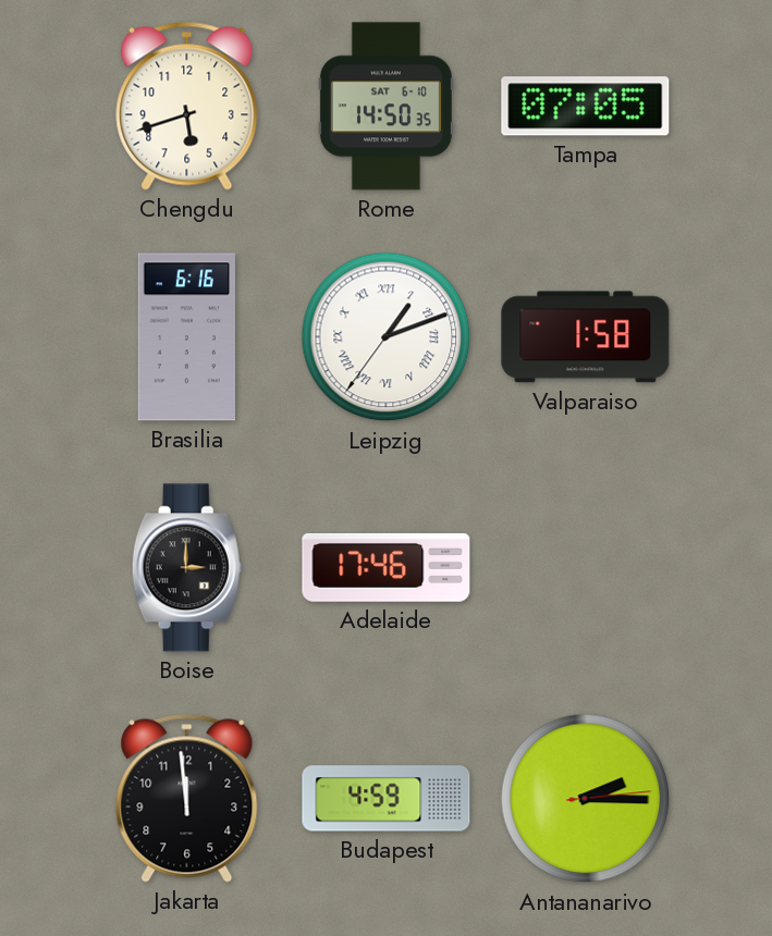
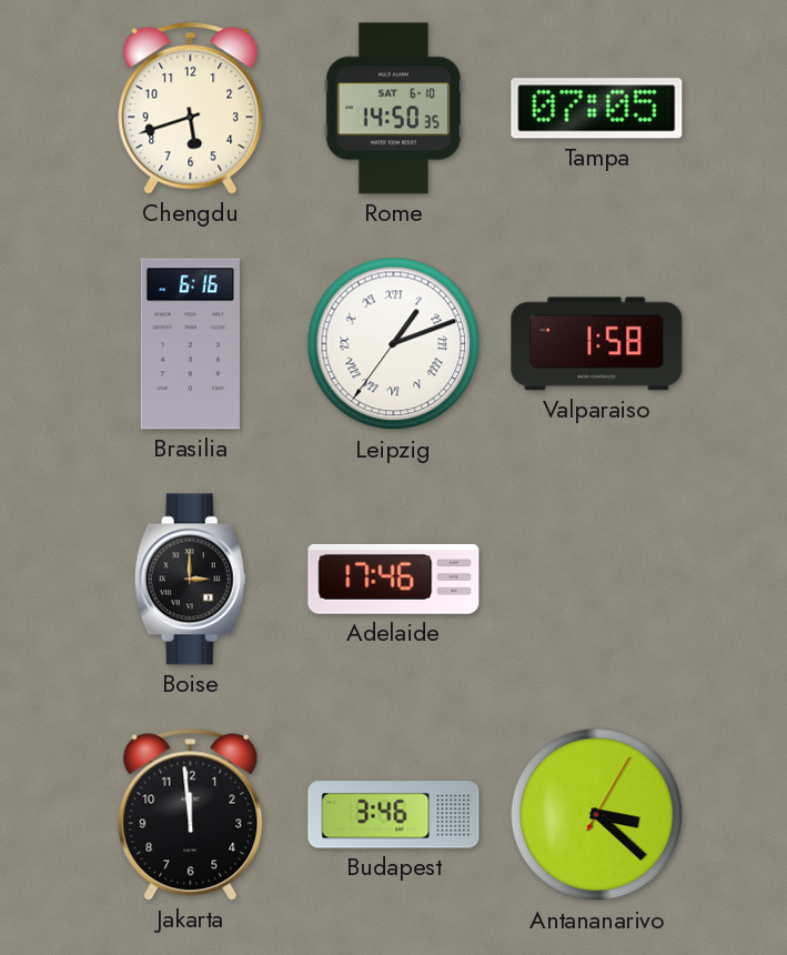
Budapest: 4:59 -> 3:46 (394, 815)
Antananarivo: 2:15 -> 3:22 (597, 815)
